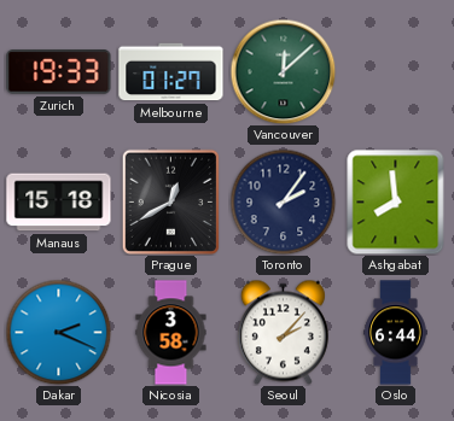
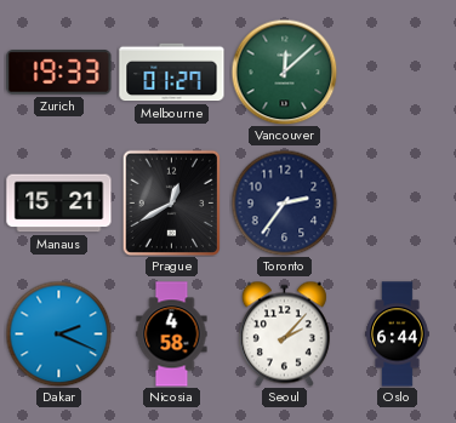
Manaus: 15:18 -> 15:21 (59, 204)
Toronto: 2:06 -> 2:36 (284, 202)
Ashgabat: 7:59 -> none (396, 201)
Nicosia: 3:58 -> 4:58 (172, 335)
